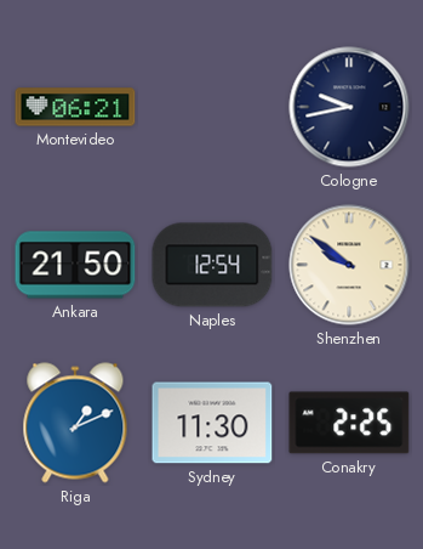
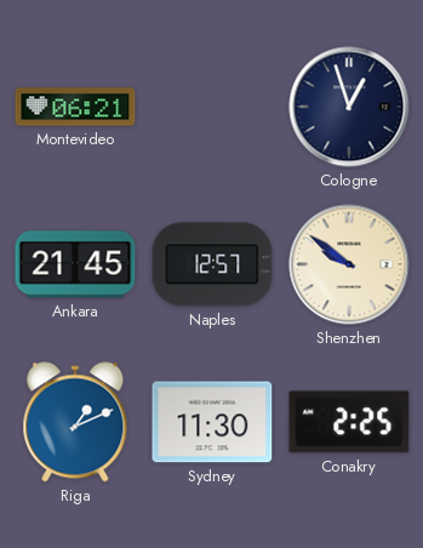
Cologne: 9:43 -> 12:57 (349, 107)
Ankara: 21:50 -> 21:45 (75, 264)
Naples: 12:54 -> 12:57 (212, 264)
